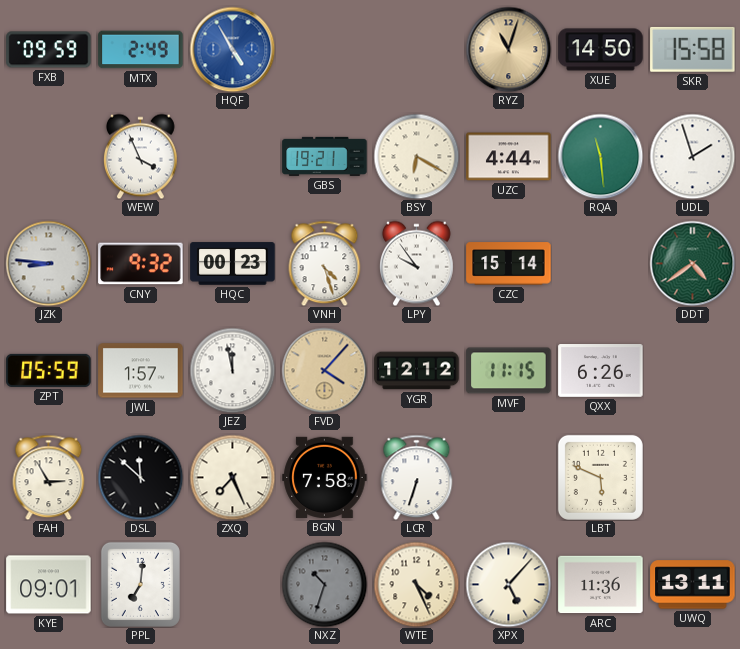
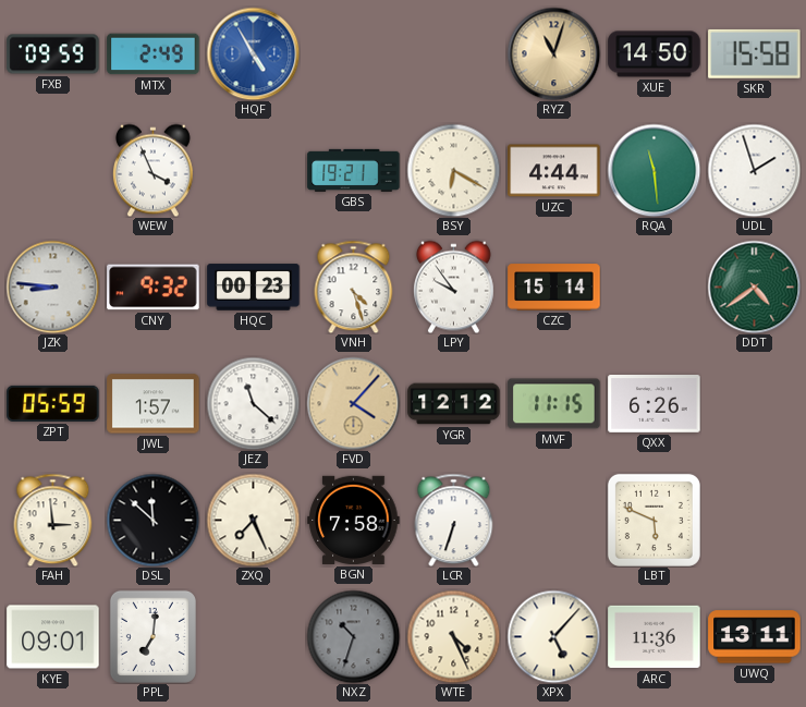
JEZ: 11:58 -> 11:22 (253, 403)
FAH: 2:55 -> 2:59 (53, 520)
